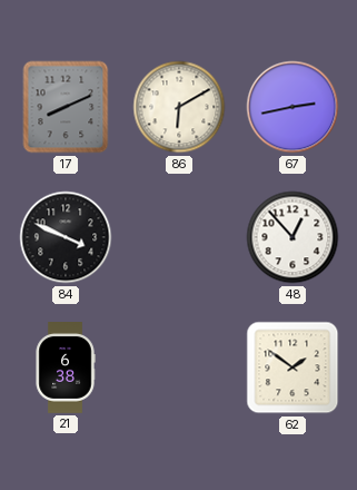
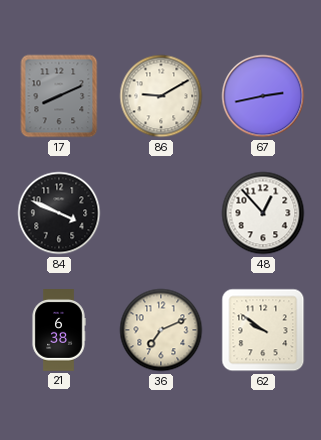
86: 6:10 -> 9:10 (161, 96)
36: none -> 7:11 (161, 330)
62: 1:51 -> 9:51 (263, 330)
